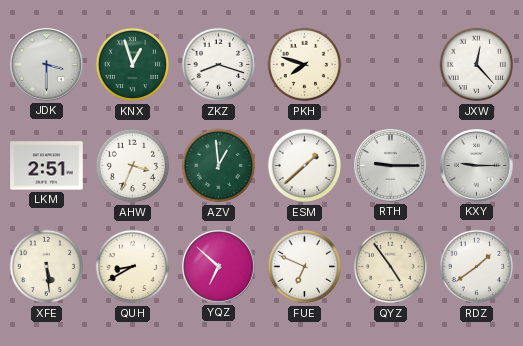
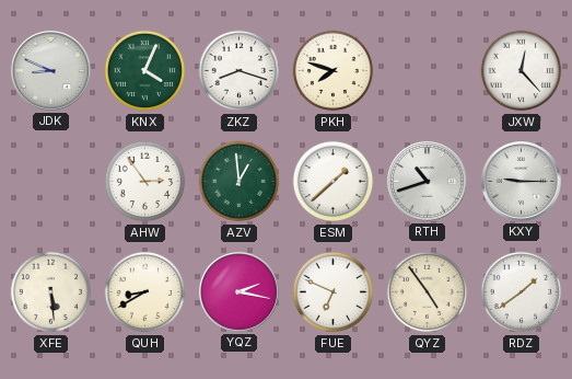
JDK: 3:30 -> 8:49 (51, 71)
KNX: 12:57 -> 4:04 (145, 71)
LKM: 2:51 -> none (47, 166)
AHW: 3:34 -> 2:54 (145, 182)
RTH: 9:15 -> 10:42 (428, 182)
YQZ: 6:52 -> 2:17 (240, 292)
